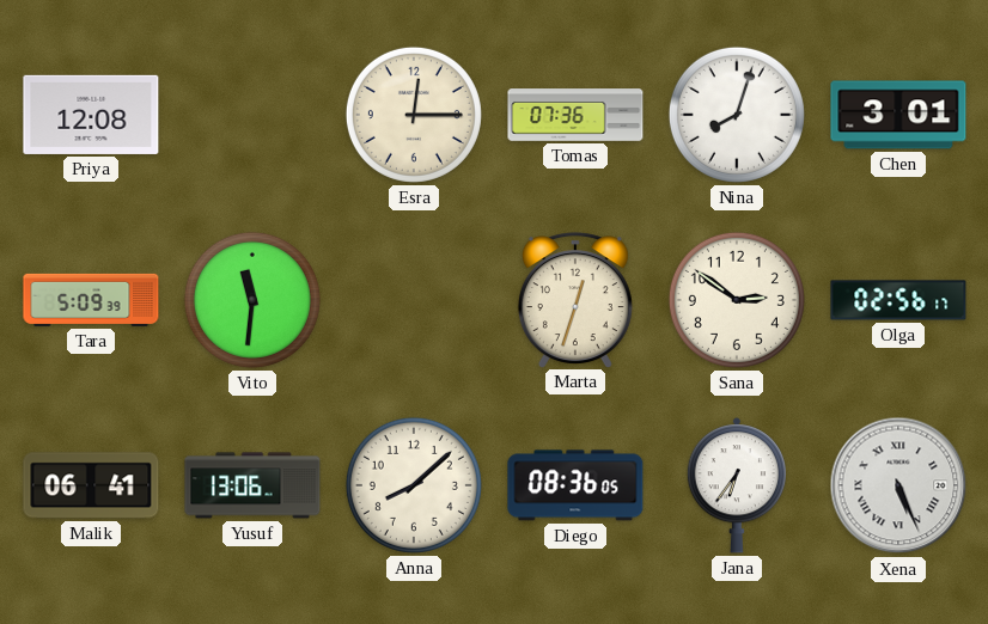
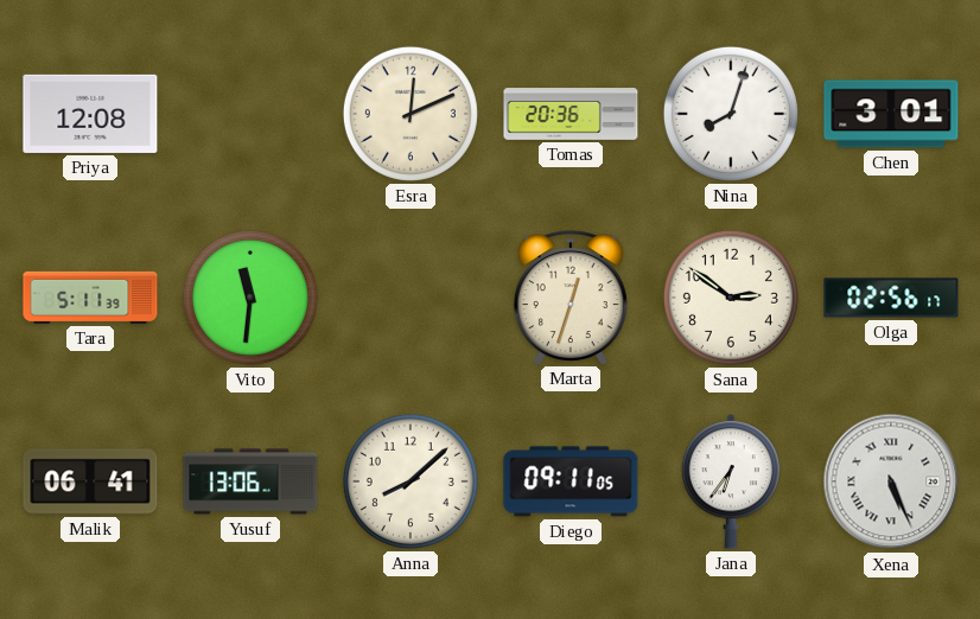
Esra: 12:15 -> 12:11 (411, 114)
Tomas: 07:36 -> 20:36 (571, 114)
Tara: 5:09 -> 5:11 (90, 298)
Diego: 08:36 -> 09:11 (571, 481)
